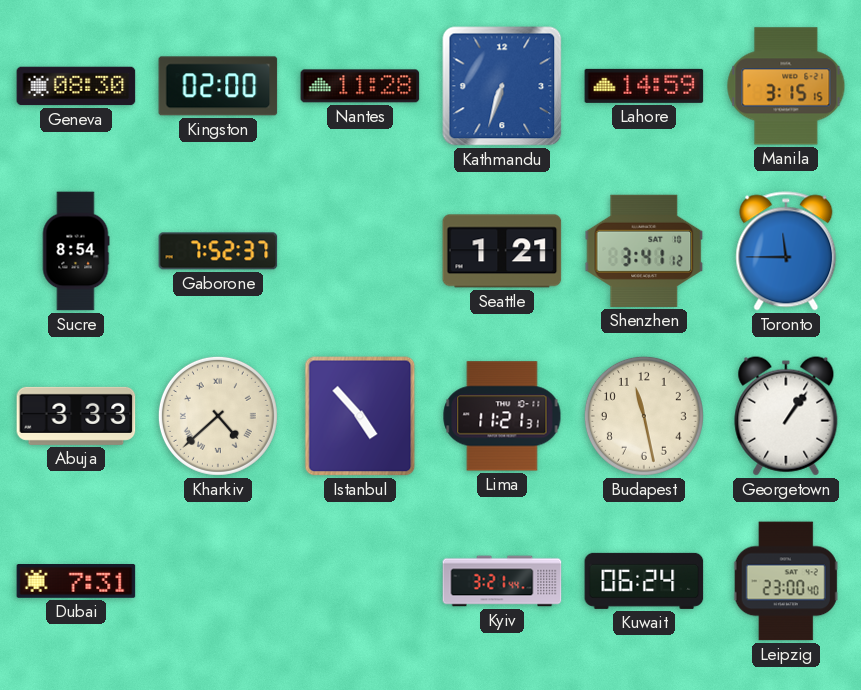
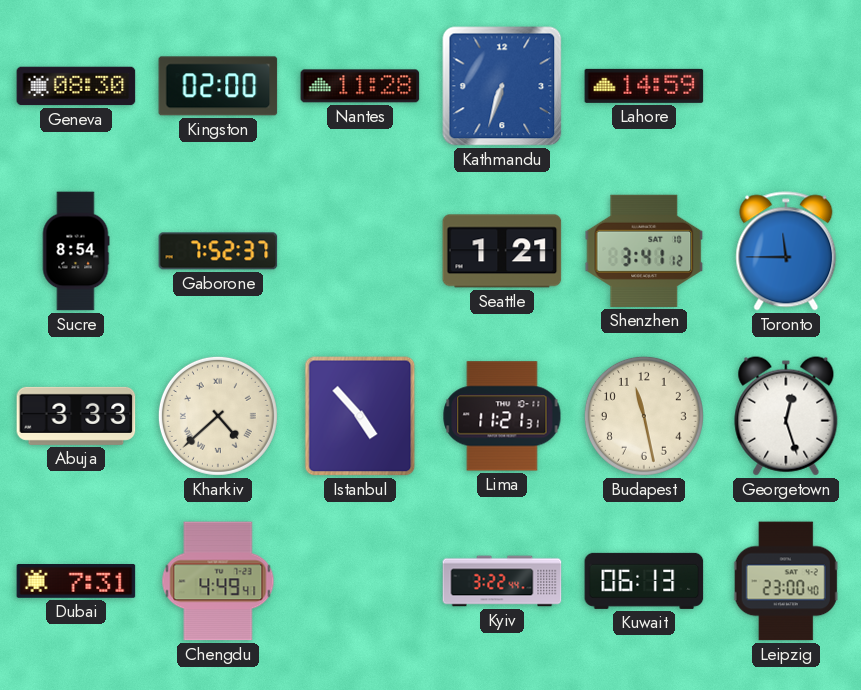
Manila: 3:15 -> none (786, 86)
Georgetown: 1:06 -> 12:27 (786, 416)
Chengdu: none -> 4:49 (218, 581)
Kyiv: 3:21 -> 3:22 (502, 581)
Kuwait: 06:24 -> 06:13 (644, 581)
